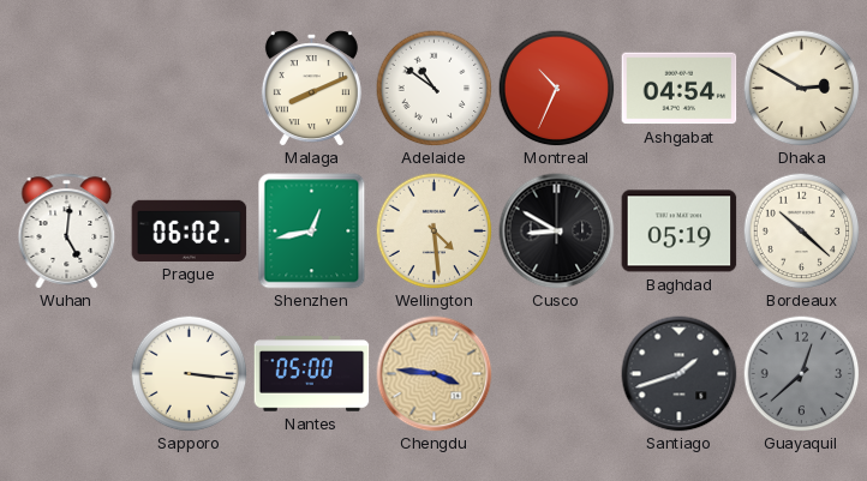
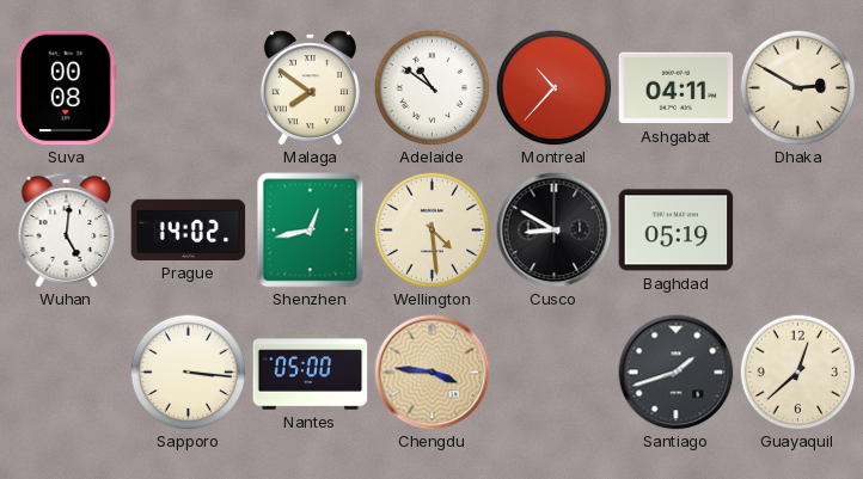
Suva: none -> 00:08 (66, 88)
Malaga: 8:11 -> 7:51 (310, 88)
Montreal: 10:34 -> 10:37 (553, 87)
Ashgabat: 04:54 -> 04:11 (677, 88)
Prague: 06:02 -> 14:02 (189, 229)
Bordeaux: 10:22 -> none (801, 230)
Guayaquil dial: grey -> cream (797, 371)
